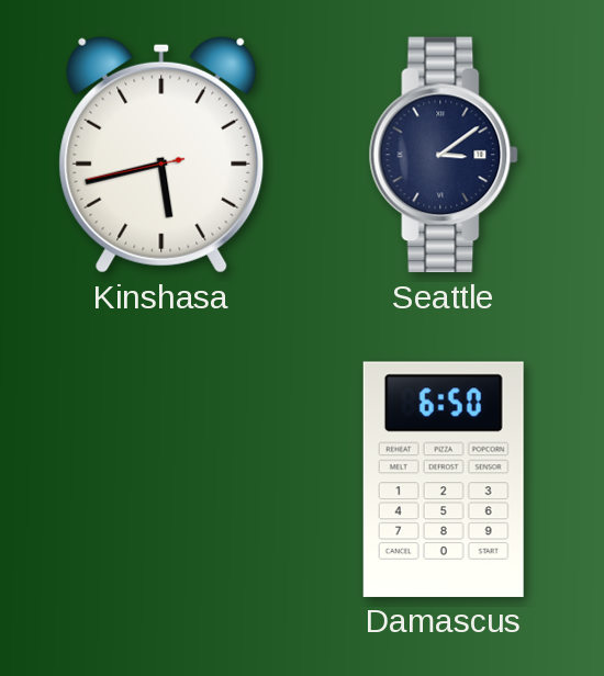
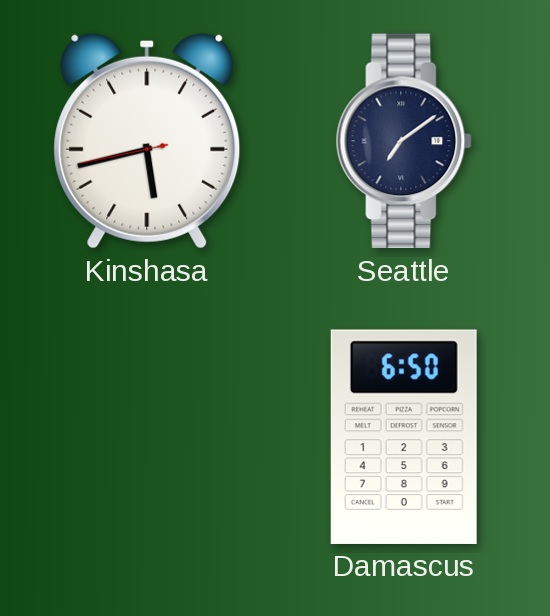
Seattle: 3:09 -> 7:09 (404, 141)
